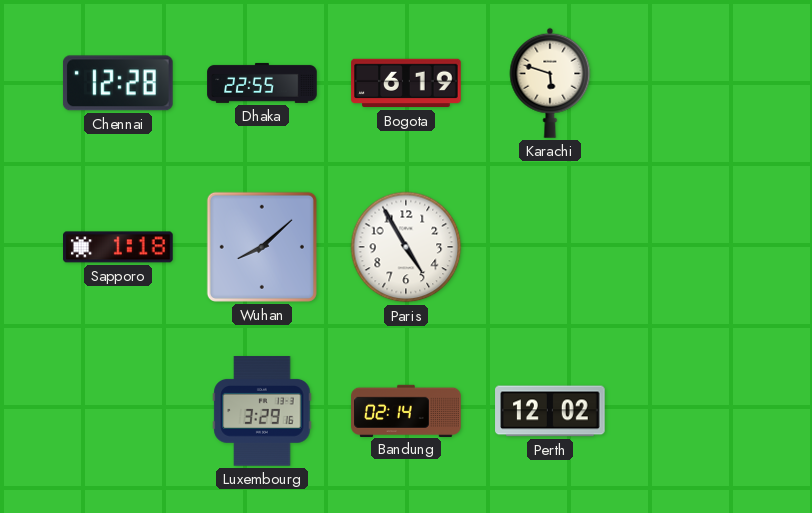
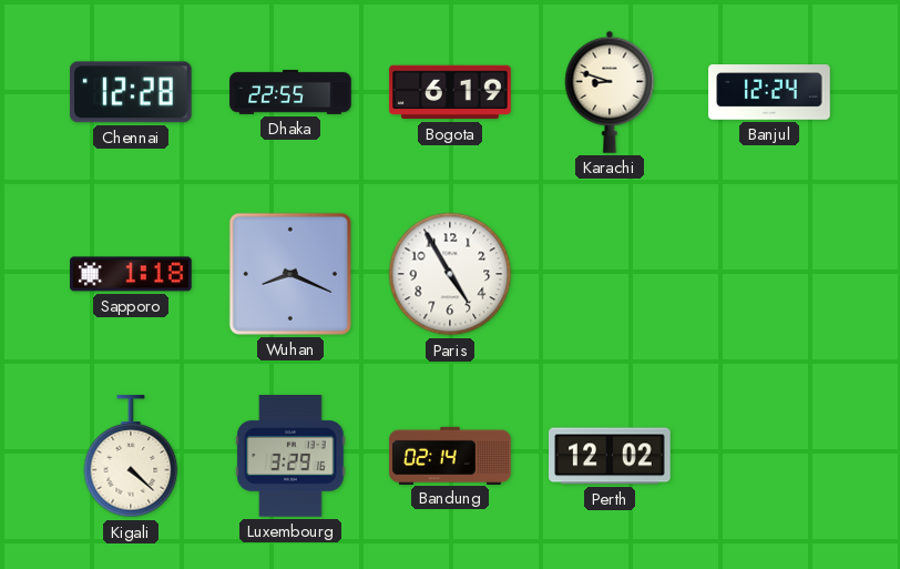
Karachi: 5:48 -> 8:48 (610, 92)
Banjul: none -> 12:24 (769, 92)
Wuhan: 8:08 -> 8:19 (290, 274)
Kigali: none -> 4:22 (131, 457)
